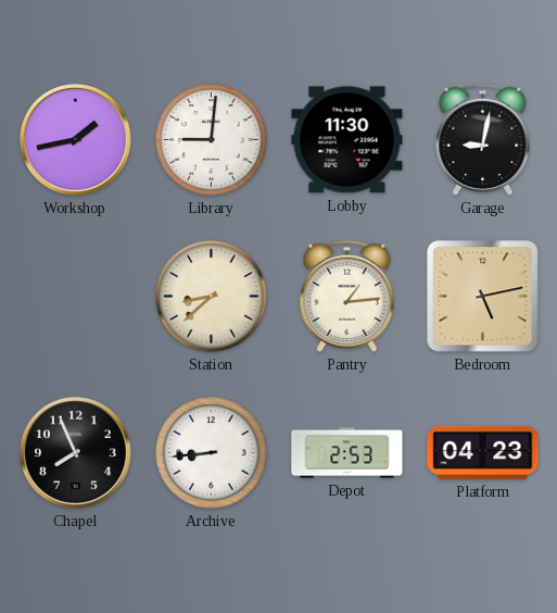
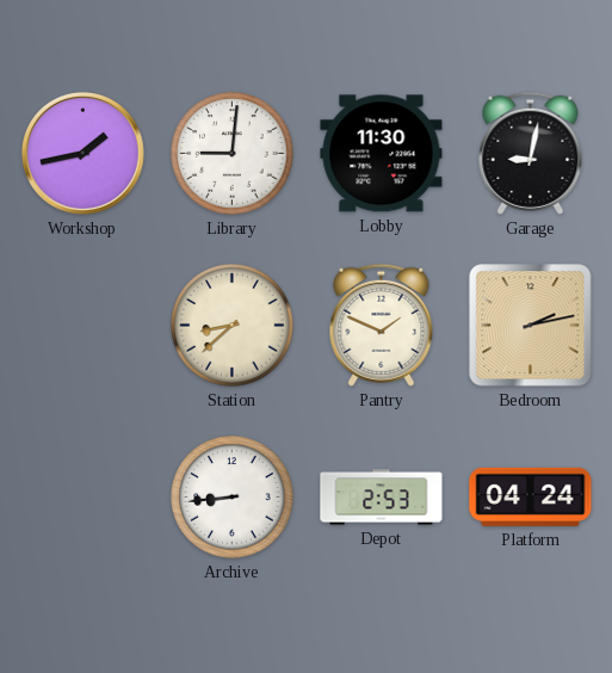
Pantry: 1:14 -> 1:49 (382, 325)
Bedroom: 5:13 -> 2:13 (531, 326)
Chapel: 7:56 -> none (75, 452)
Platform: 04:23 -> 04:24 (531, 496)
